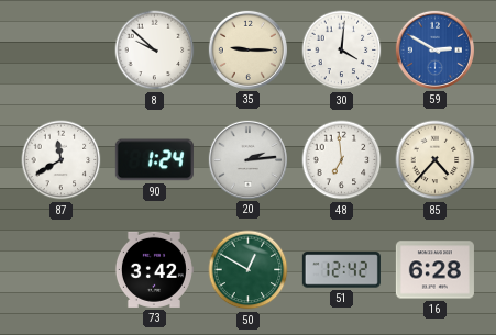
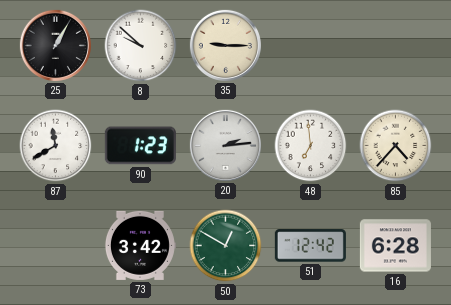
25: none -> 1:05 (55, 45)
30: 4:01 -> none (342, 51)
59: 2:50 -> none (434, 49)
90: 1:24 -> 1:23 (140, 146)
